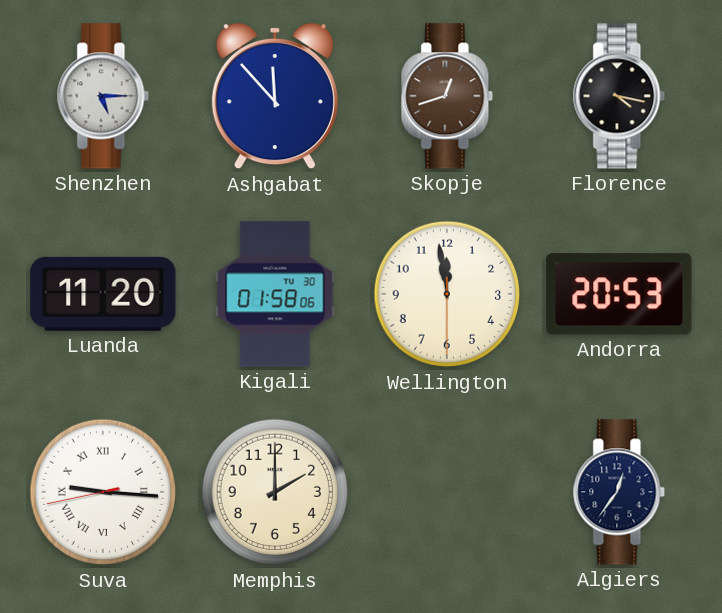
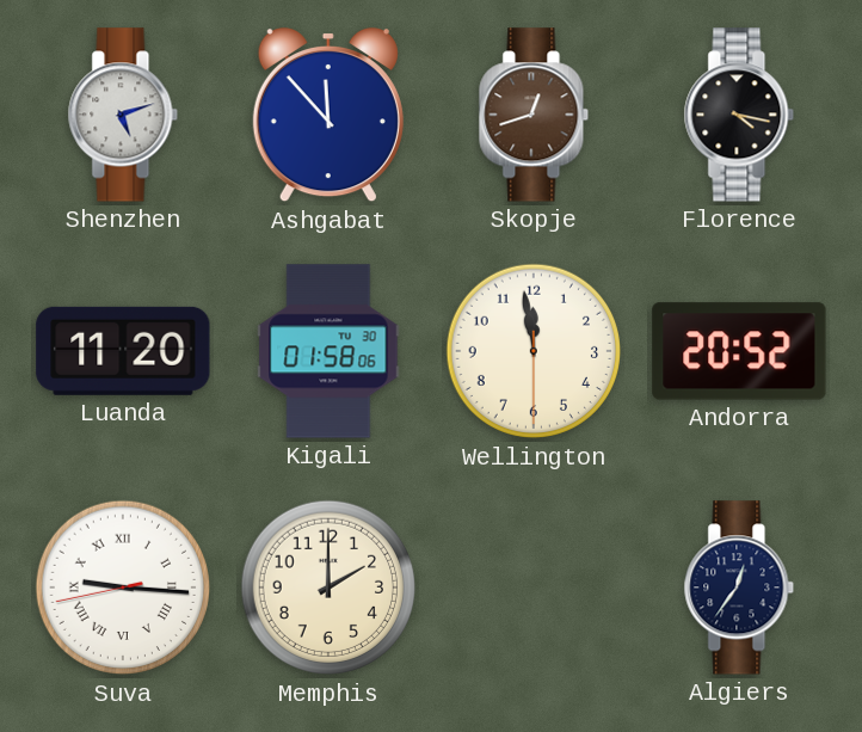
Shenzhen: 5:15 -> 5:12 (123, 115)
Andorra: 20:53 -> 20:52 (739, 351)
